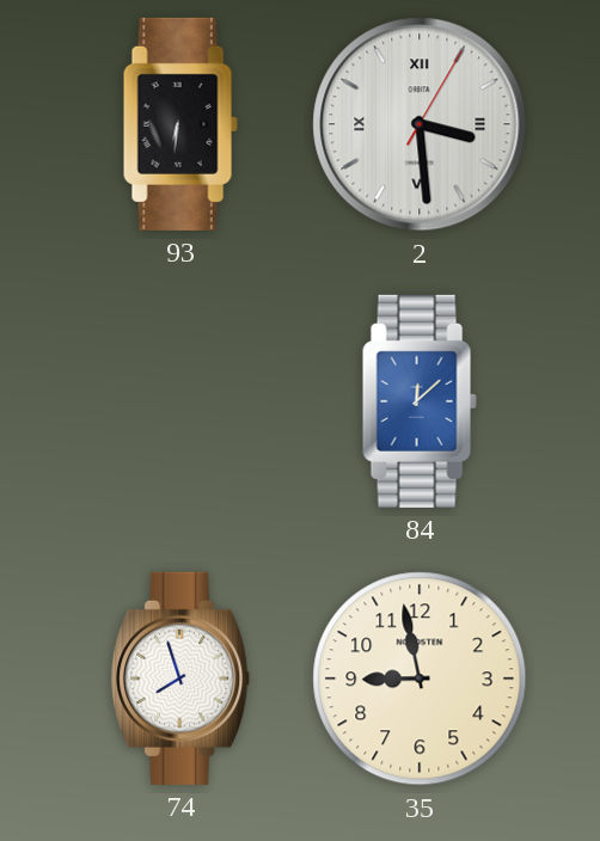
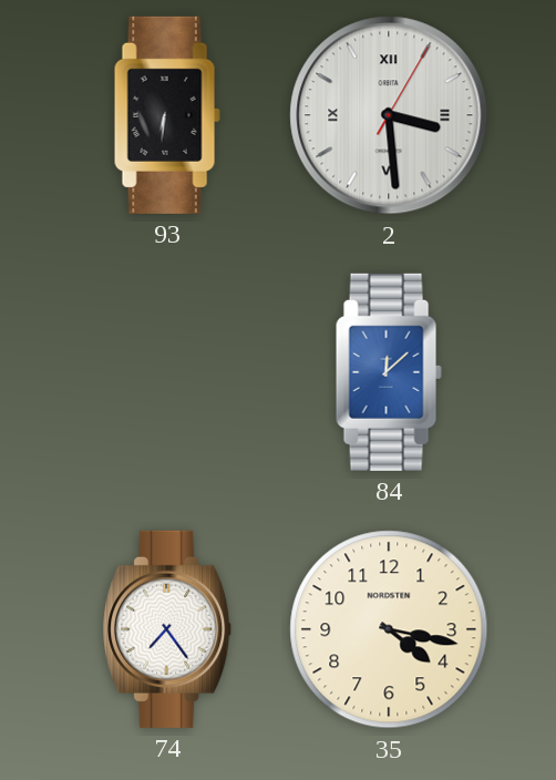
74: 7:57 -> 7:24 (167, 629)
35: 8:58 -> 4:17 (389, 629)
